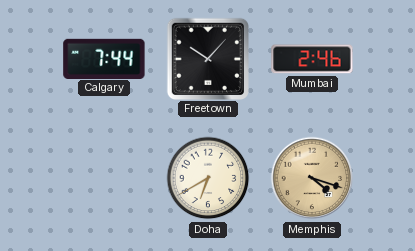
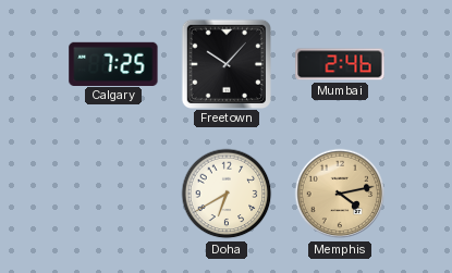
Calgary: 7:44 -> 7:25 (113, 63)
Memphis: 4:18 -> 4:13 (340, 194)
